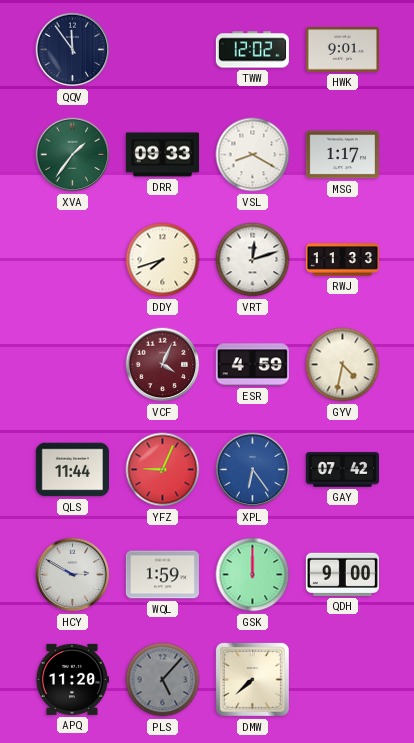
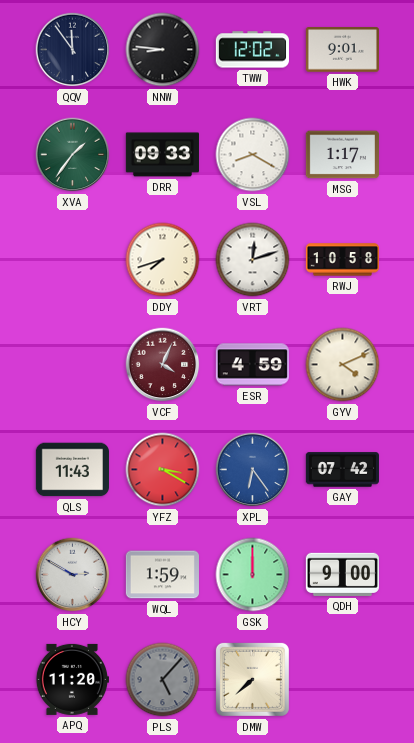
NNW: none -> 8:46 (163, 50)
RWJ: 11:33 -> 10:58 (342, 260)
GYV: 4:32 -> 4:11 (343, 365)
QLS: 11:44 -> 11:43 (72, 470)
YFZ: 9:04 -> 3:20 (163, 470)
